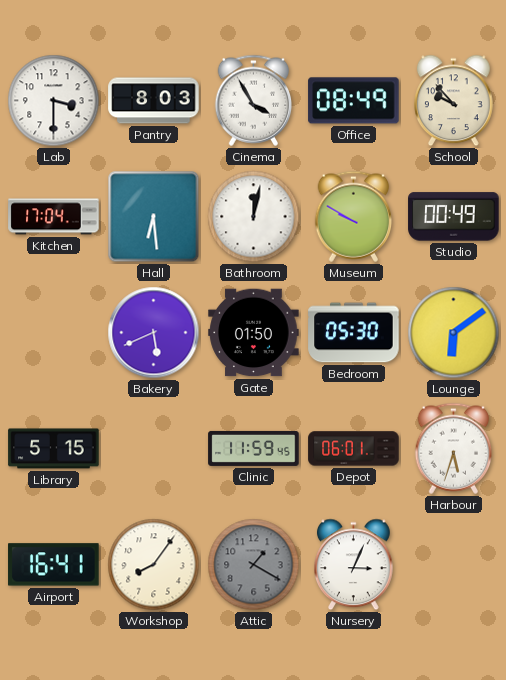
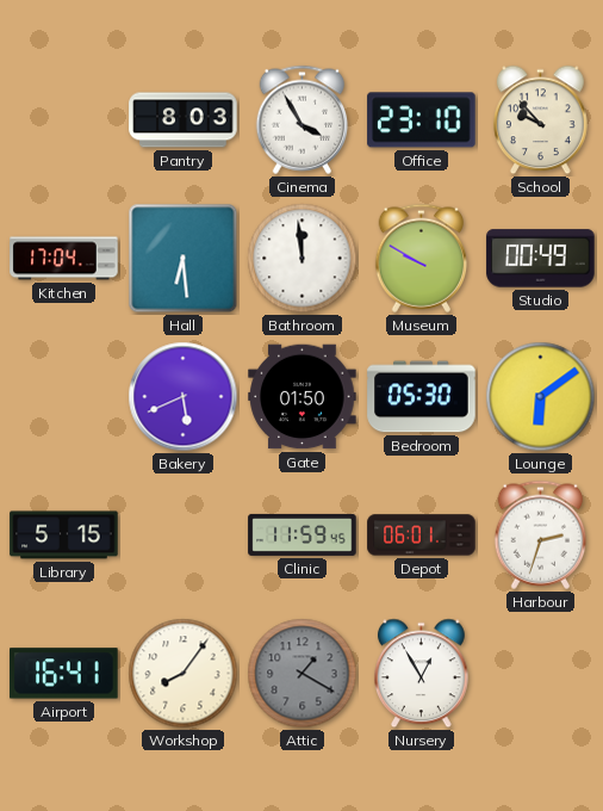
Lab: 3:30 -> none (54, 101)
Office: 08:49 -> 23:10 (422, 120)
Bathroom: 12:02 -> 11:59 (303, 259)
Harbour: 5:33 -> 2:33 (541, 534)
Nursery: 3:04 -> 12:55 (422, 674)
